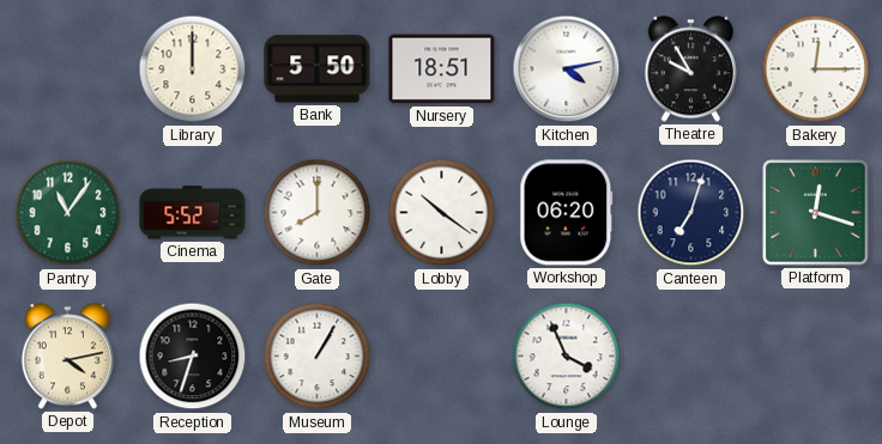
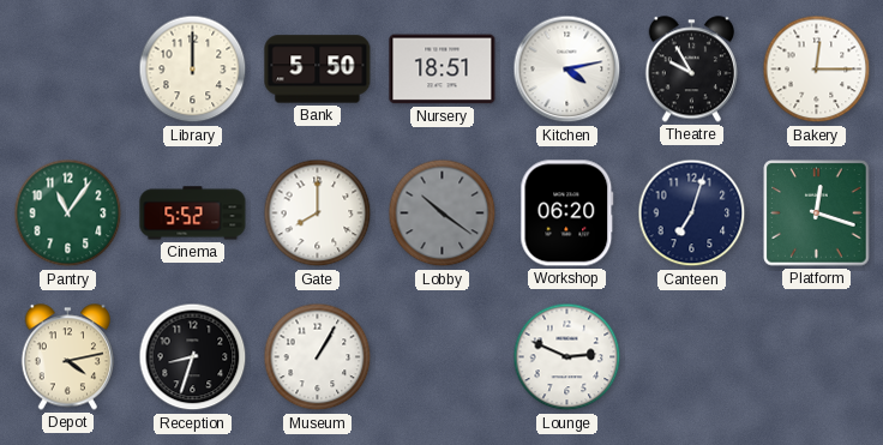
Lobby dial: white -> grey (443, 214)
Lounge: 3:56 -> 2:49 (567, 357)
